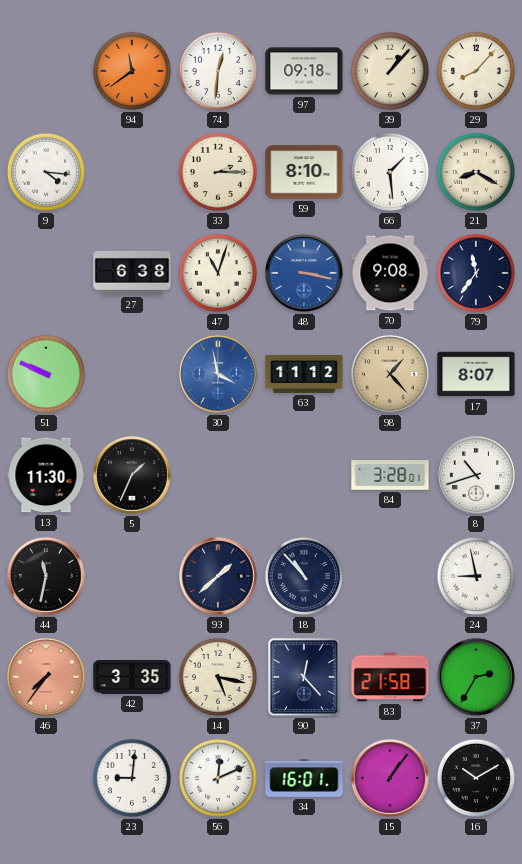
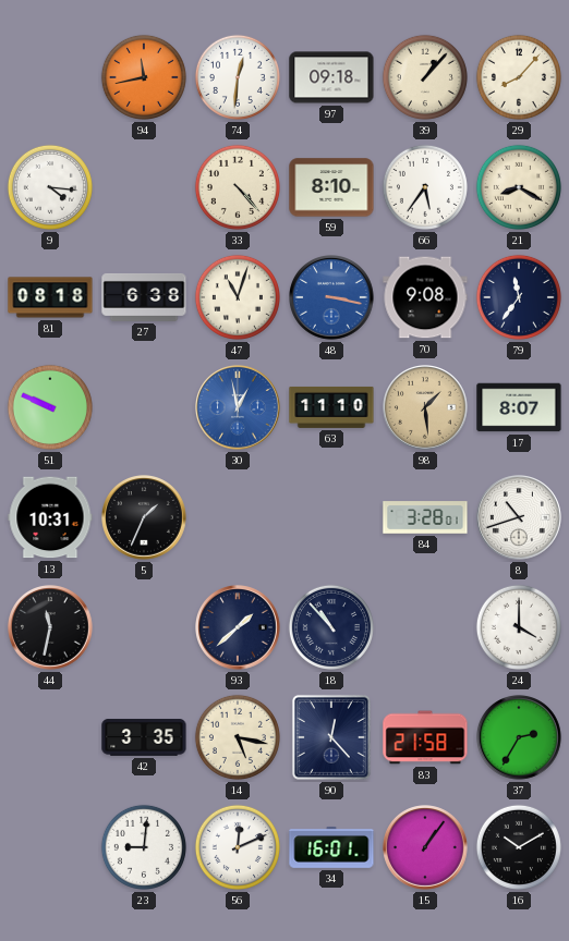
94: 11:39 -> 11:43 (144, 77)
33: 2:15 -> 4:23 (238, 187)
66: 1:29 -> 5:36 (425, 187)
81: none -> 08:18 (50, 297)
30: 3:58 -> 12:58 (239, 408)
63: 11:12 -> 11:10 (331, 407)
98: 1:23 -> 1:29 (426, 408)
13: 11:30 -> 10:31 (50, 517)
24: 8:58 -> 4:00 (519, 627)
46: 7:36 -> none (47, 678)
